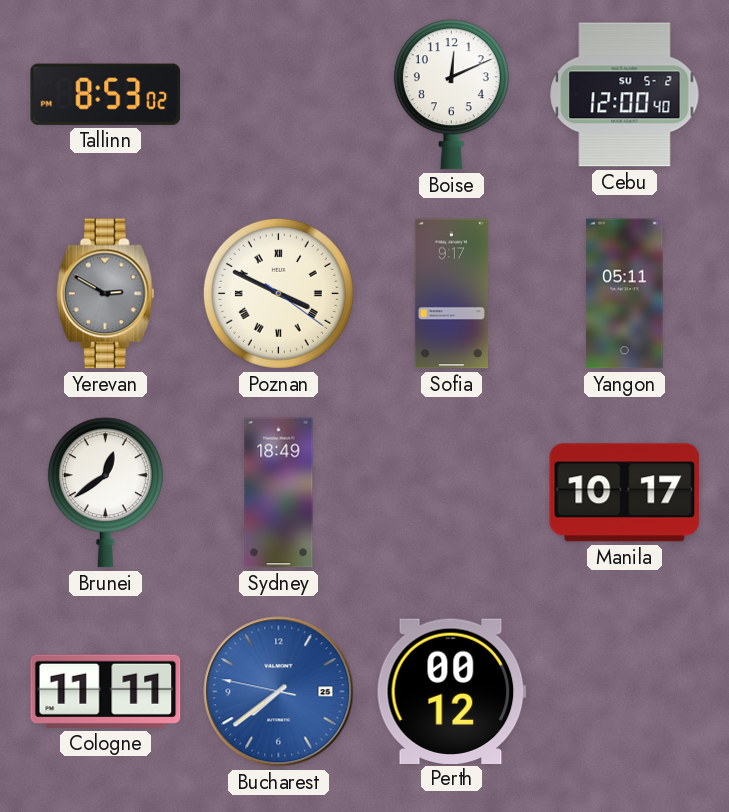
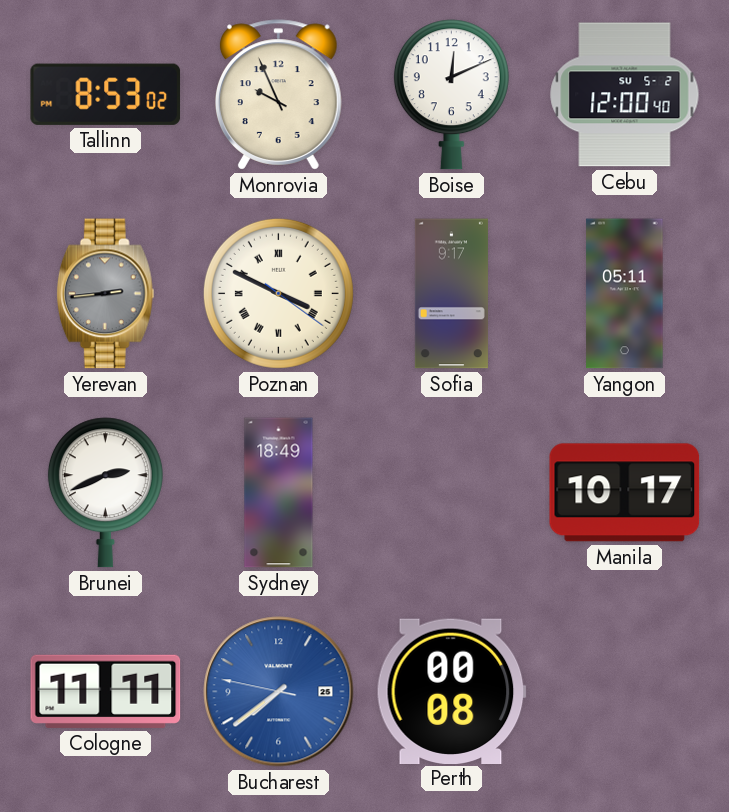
Monrovia: none -> 9:56 (278, 95)
Yerevan: 2:50 -> 2:44 (105, 294)
Brunei: 12:39 -> 2:41 (105, 493)
Perth: 00:12 -> 00:08 (451, 691)
